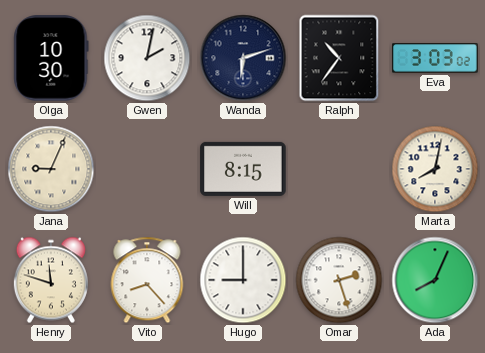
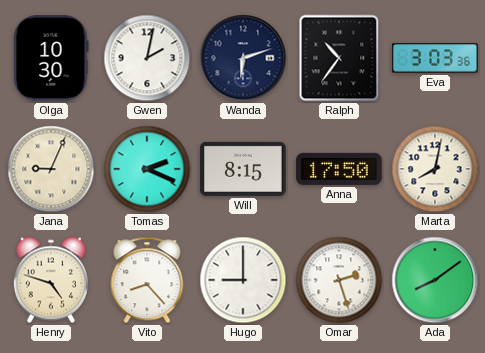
Eva: 3:03:02 -> 3:03:36 (435, 58)
Tomas: none -> 2:19 (147, 169)
Anna: none -> 17:50 (339, 169)
Henry: 11:48 -> 4:48 (51, 280)
Ada: 8:04 -> 8:09 (435, 280)
